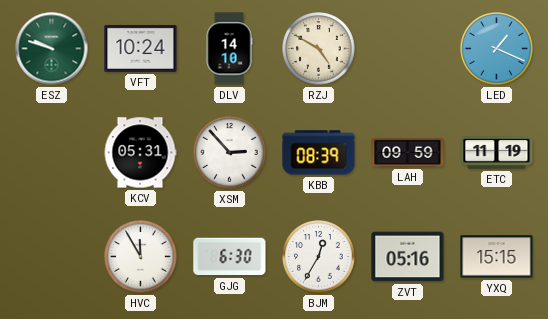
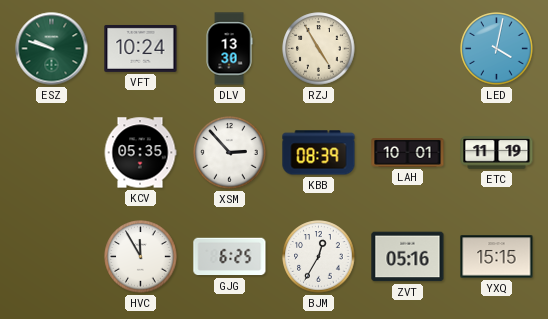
DLV: 14:10 -> 13:30 (229, 49)
RZJ: 4:50 -> 4:55 (319, 49)
LED: 1:19 -> 4:02 (497, 49)
KCV: 05:31 -> 05:35 (140, 153)
LAH: 09:59 -> 10:01 (408, 153)
GJG: 6:30 -> 6:25 (230, 257)
